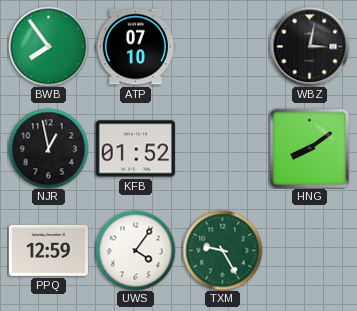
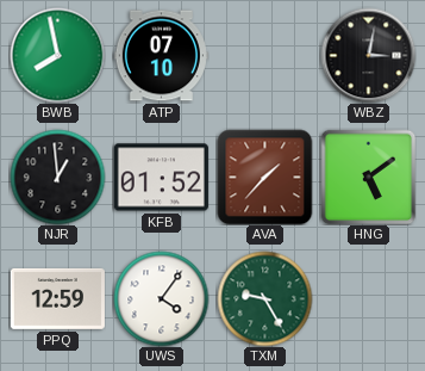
BWB: 7:54 -> 7:58 (57, 55)
NJR: 12:58 -> 12:59 (57, 177)
AVA: none -> 1:37 (264, 177)
HNG: 8:09 -> 5:09 (368, 177)
